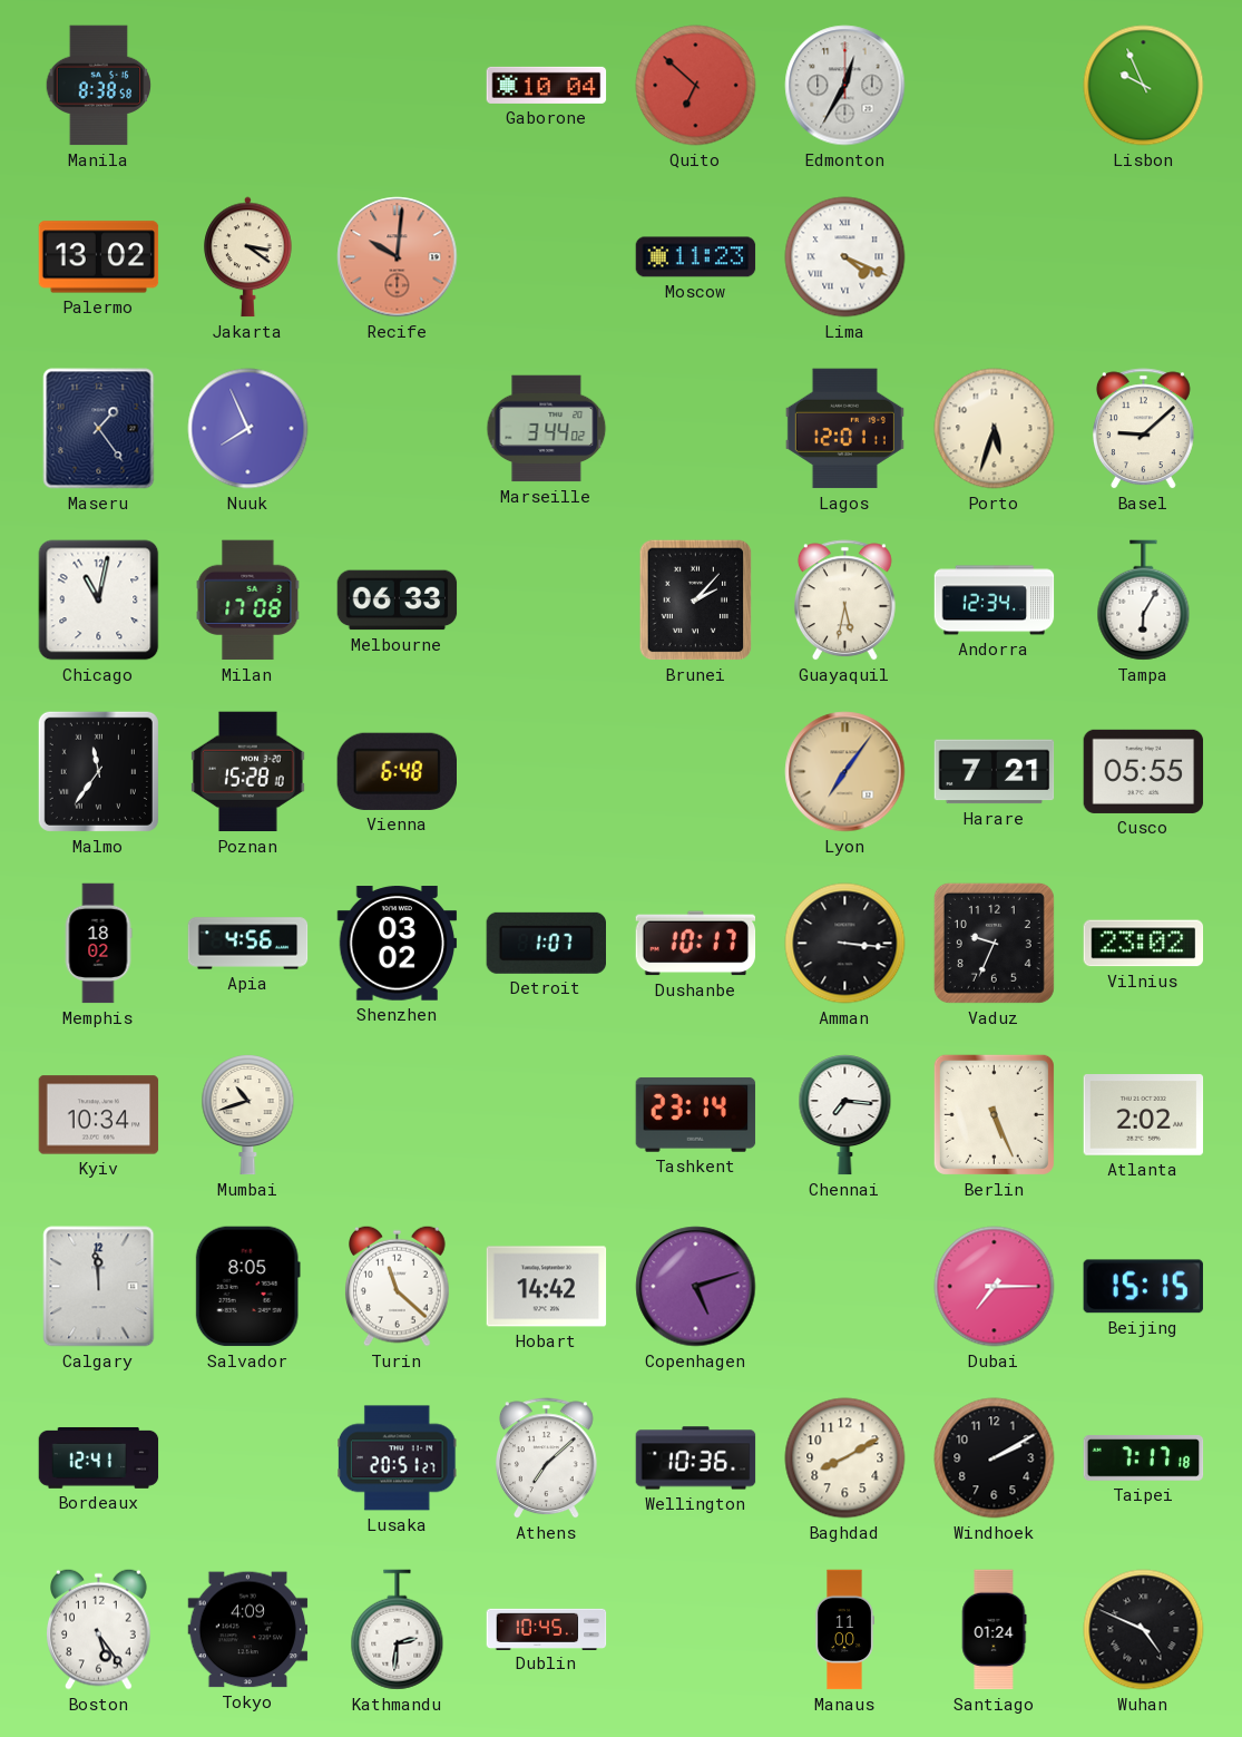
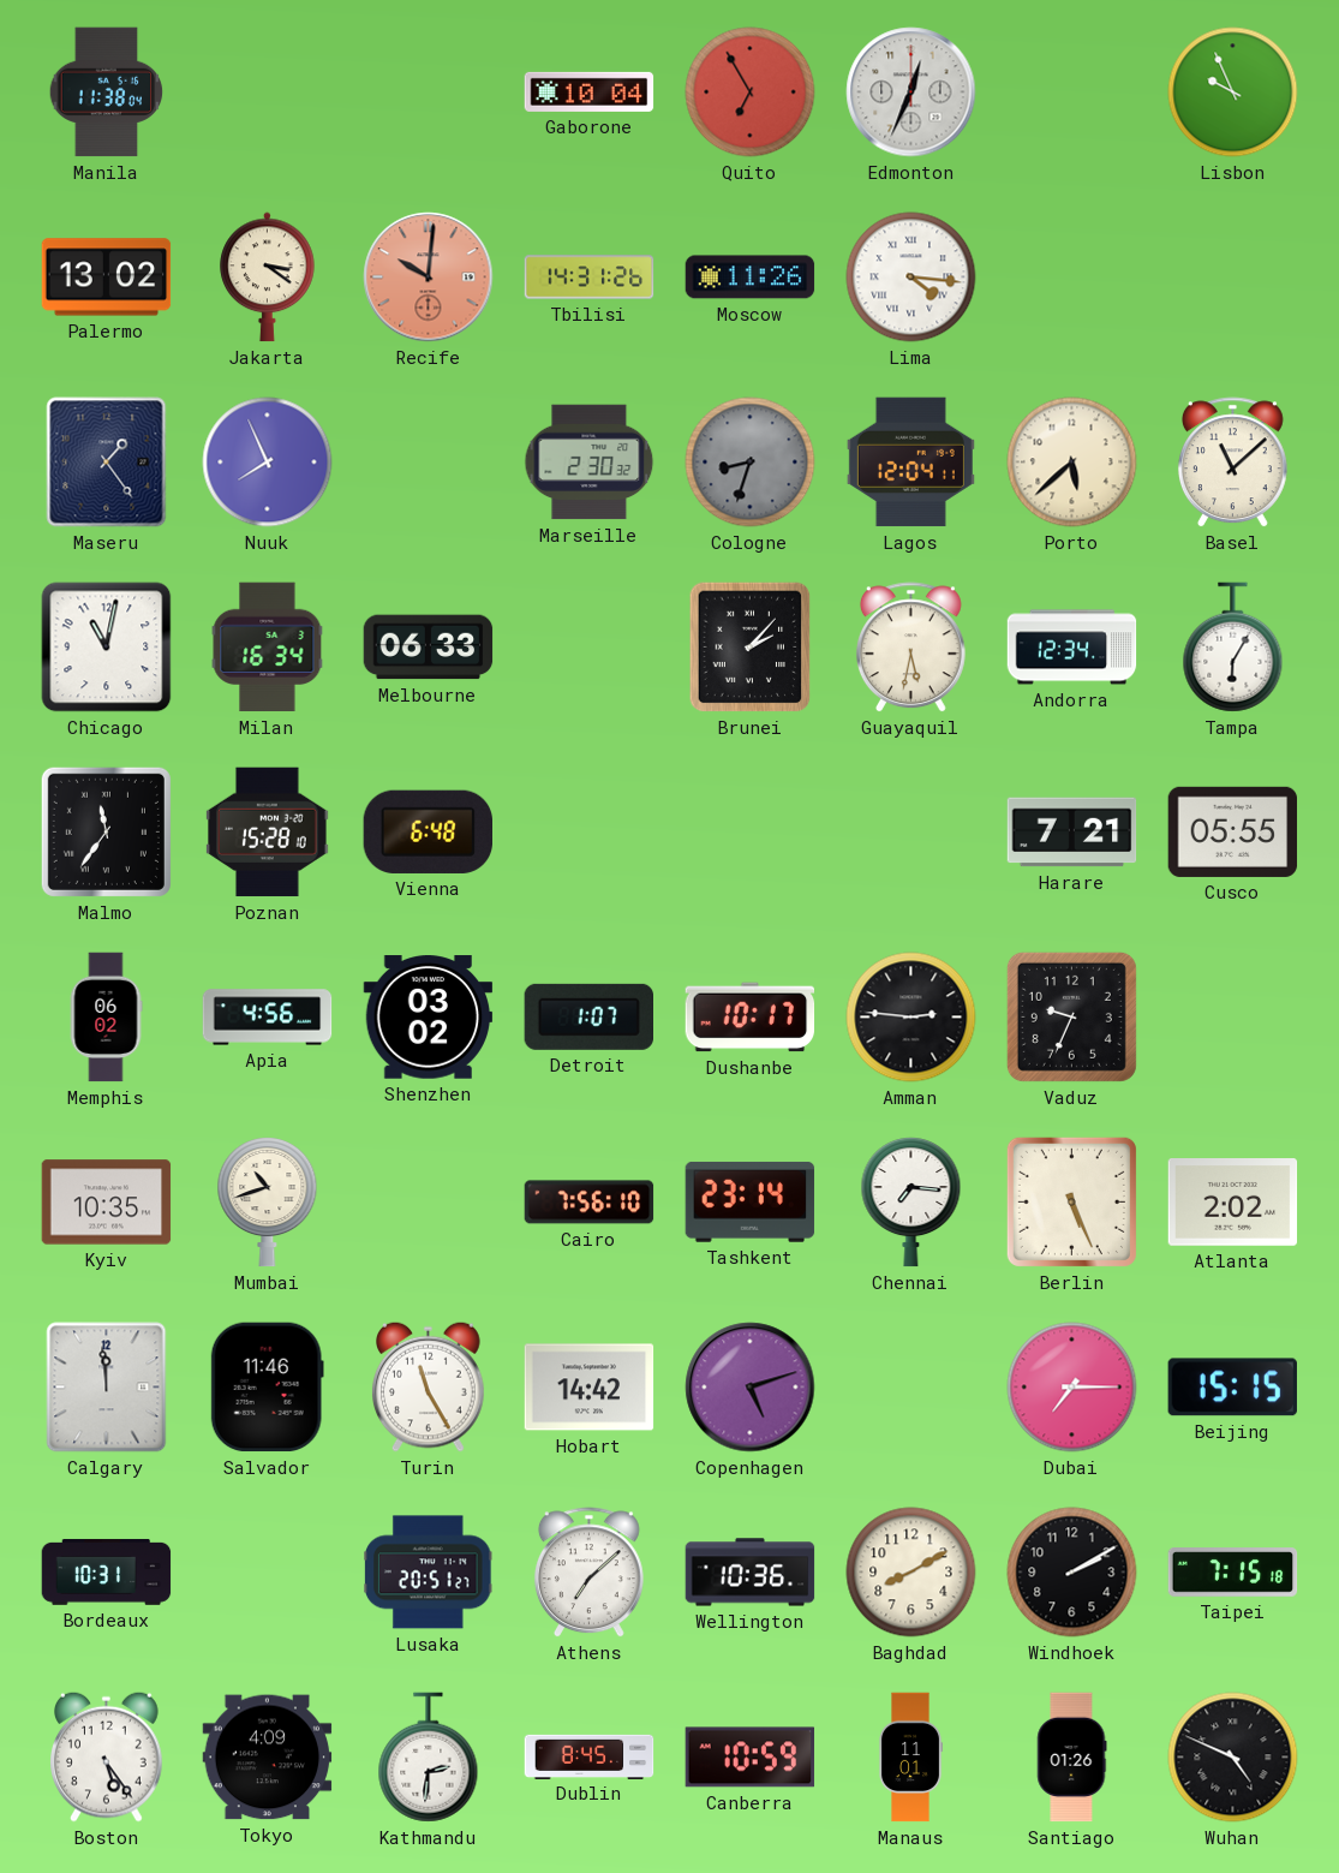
Manila: 8:38 -> 11:38 (107, 93)
Quito: 6:52 -> 6:55 (751, 93)
Edmonton: 12:35 -> 12:34 (911, 93)
Tbilisi: none -> 14:31 (590, 278)
Moscow: 11:23 -> 11:26 (751, 278)
Lima: 4:19 -> 4:16 (911, 278)
Marseille: 3:44 -> 2:30 (590, 463)
Cologne: none -> 8:33 (751, 463)
Lagos: 12:01 -> 12:04 (910, 463)
Porto: 5:33 -> 5:38 (1072, 463)
Basel: 9:08 -> 11:08 (1232, 463)
Milan: 17:08 -> 16:34 (268, 648)
Lyon: 7:06 -> none (845, 772)
Memphis: 18:02 -> 06:02 (106, 1018)
Amman: 3:16 -> 2:46 (911, 1018)
Vilnius: 23:02 -> none (1144, 944)
Kyiv: 10:34 -> 10:35 (107, 1203)
Cairo: none -> 7:56 (590, 1203)
Salvador: 8:05 -> 11:46 (267, 1388)
Turin: 11:22 -> 11:25 (429, 1386)
Bordeaux: 12:41 -> 10:31 (107, 1571)
Taipei: 7:17 -> 7:15 (1233, 1573)
Dublin: 10:45 -> 8:45 (590, 1756)
Canberra: none -> 10:59 (751, 1758)
Manaus: 11:00 -> 11:01 (910, 1758)
Santiago: 01:24 -> 01:26 (1071, 1758)
